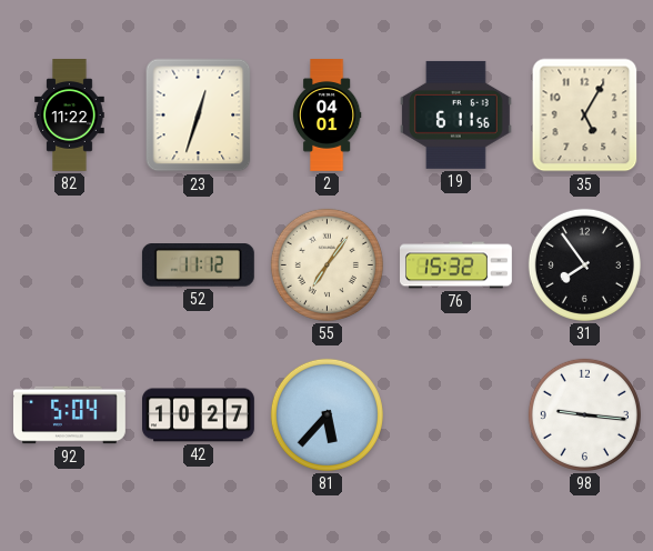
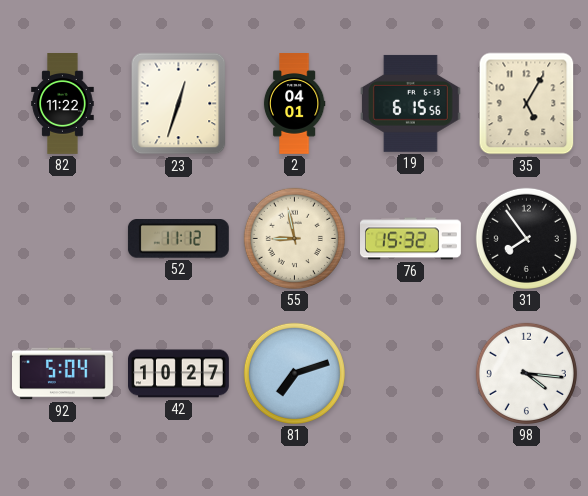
19: 6:11 -> 6:15 (410, 103)
55: 7:06 -> 8:58 (294, 238)
81: 5:37 -> 7:12 (294, 373)
98: 9:16 -> 4:16 (526, 373)
